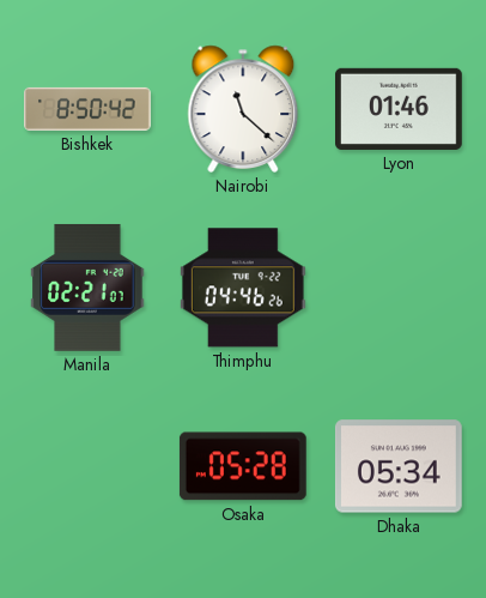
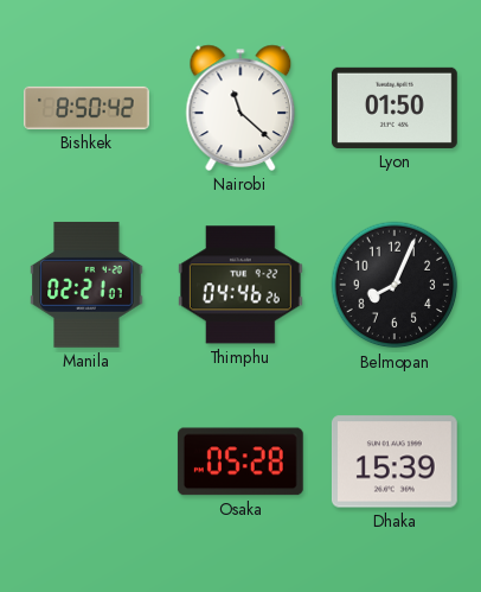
Lyon: 01:46 -> 01:50 (396, 108)
Belmopan: none -> 8:04 (395, 285)
Dhaka: 05:34 -> 15:39 (395, 461)
